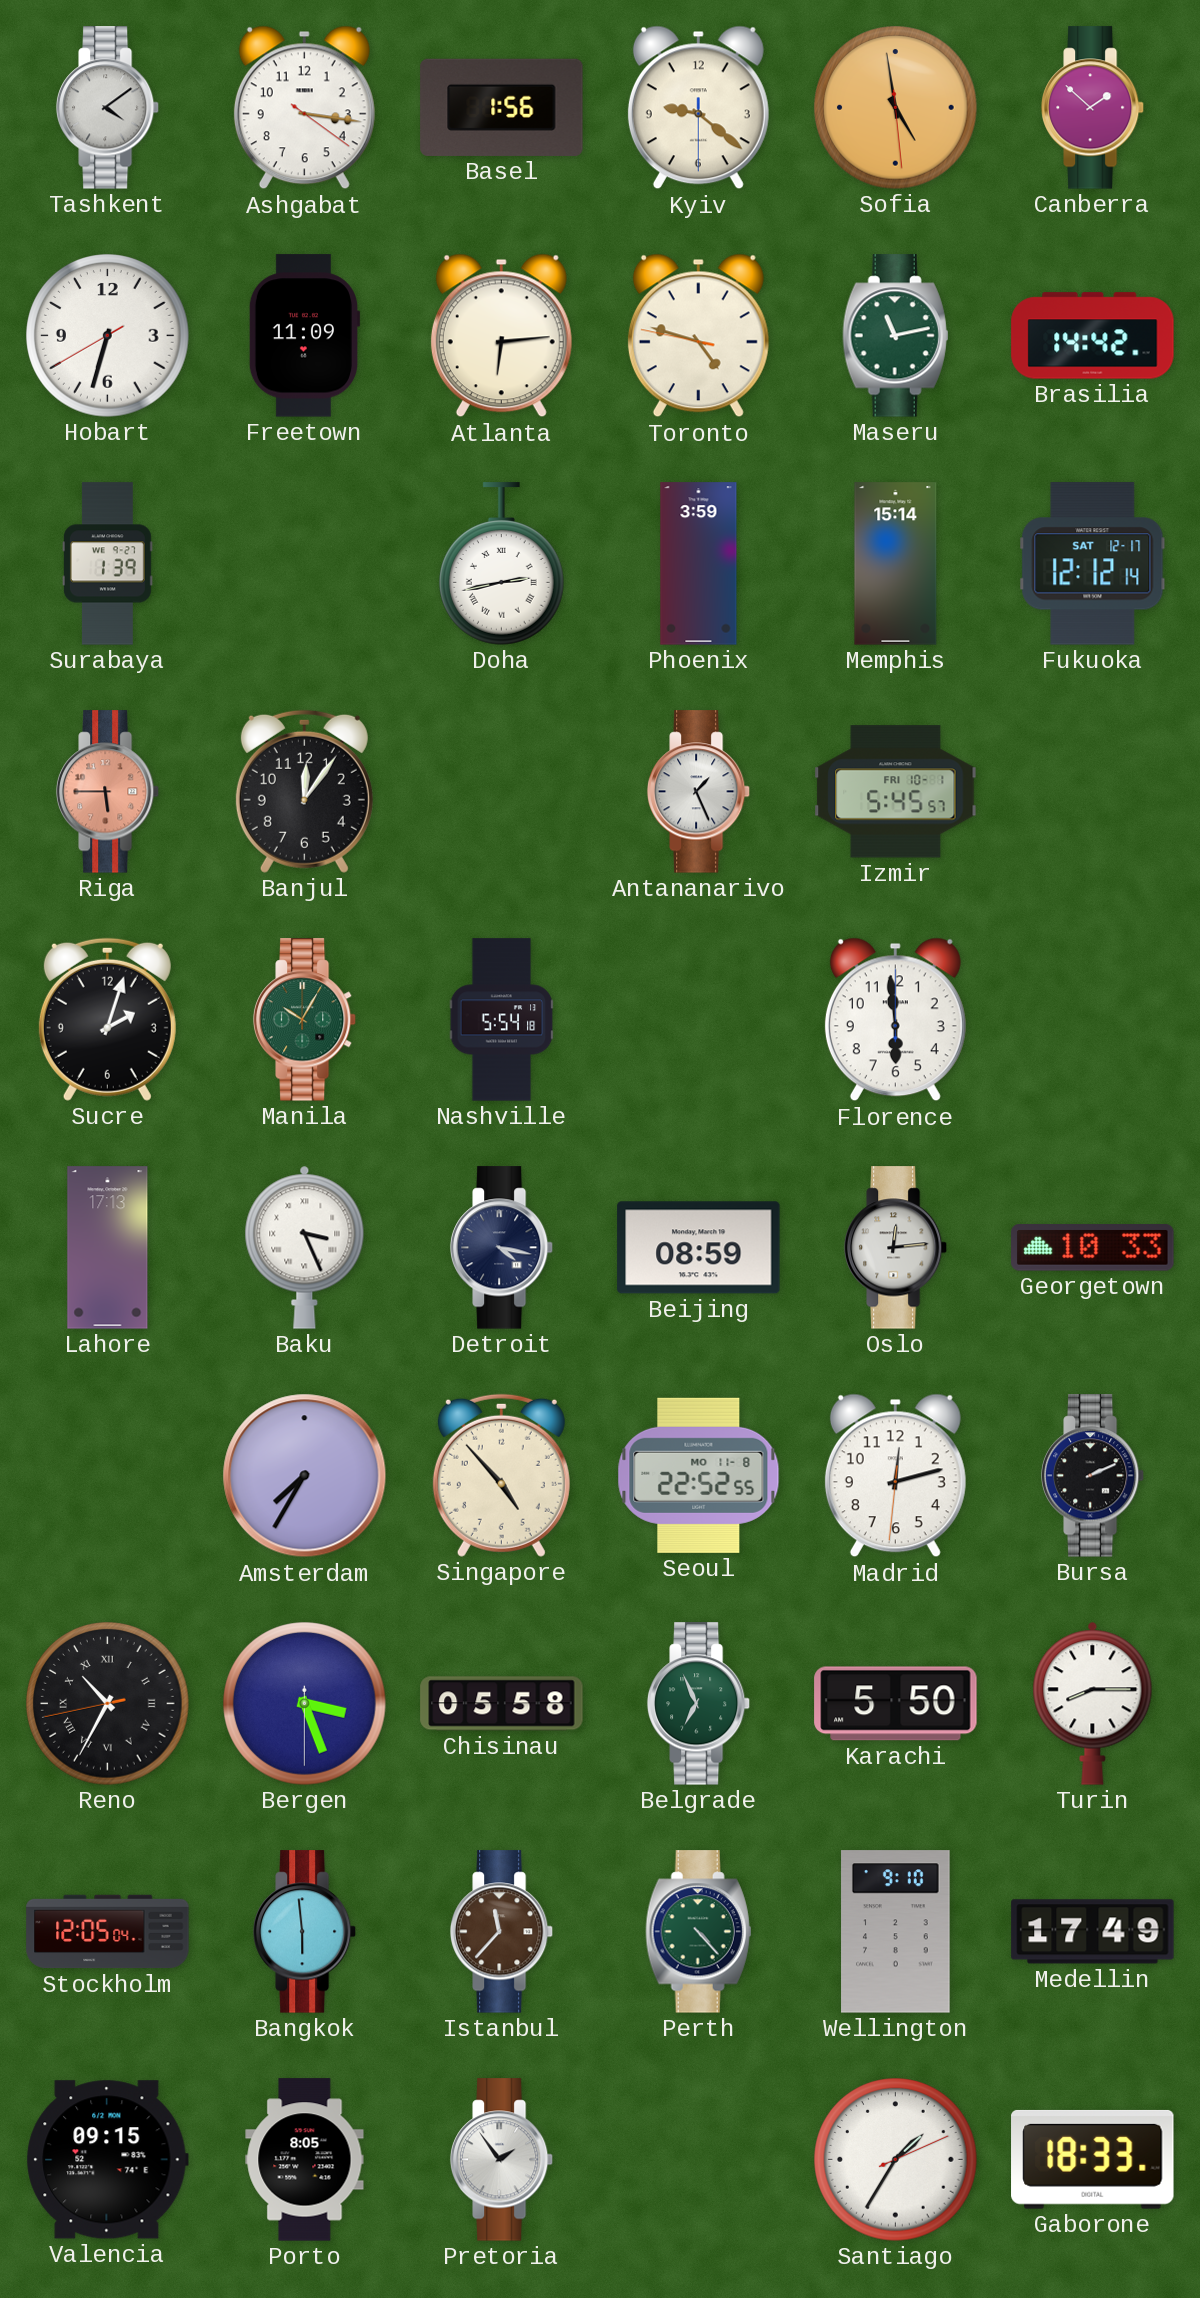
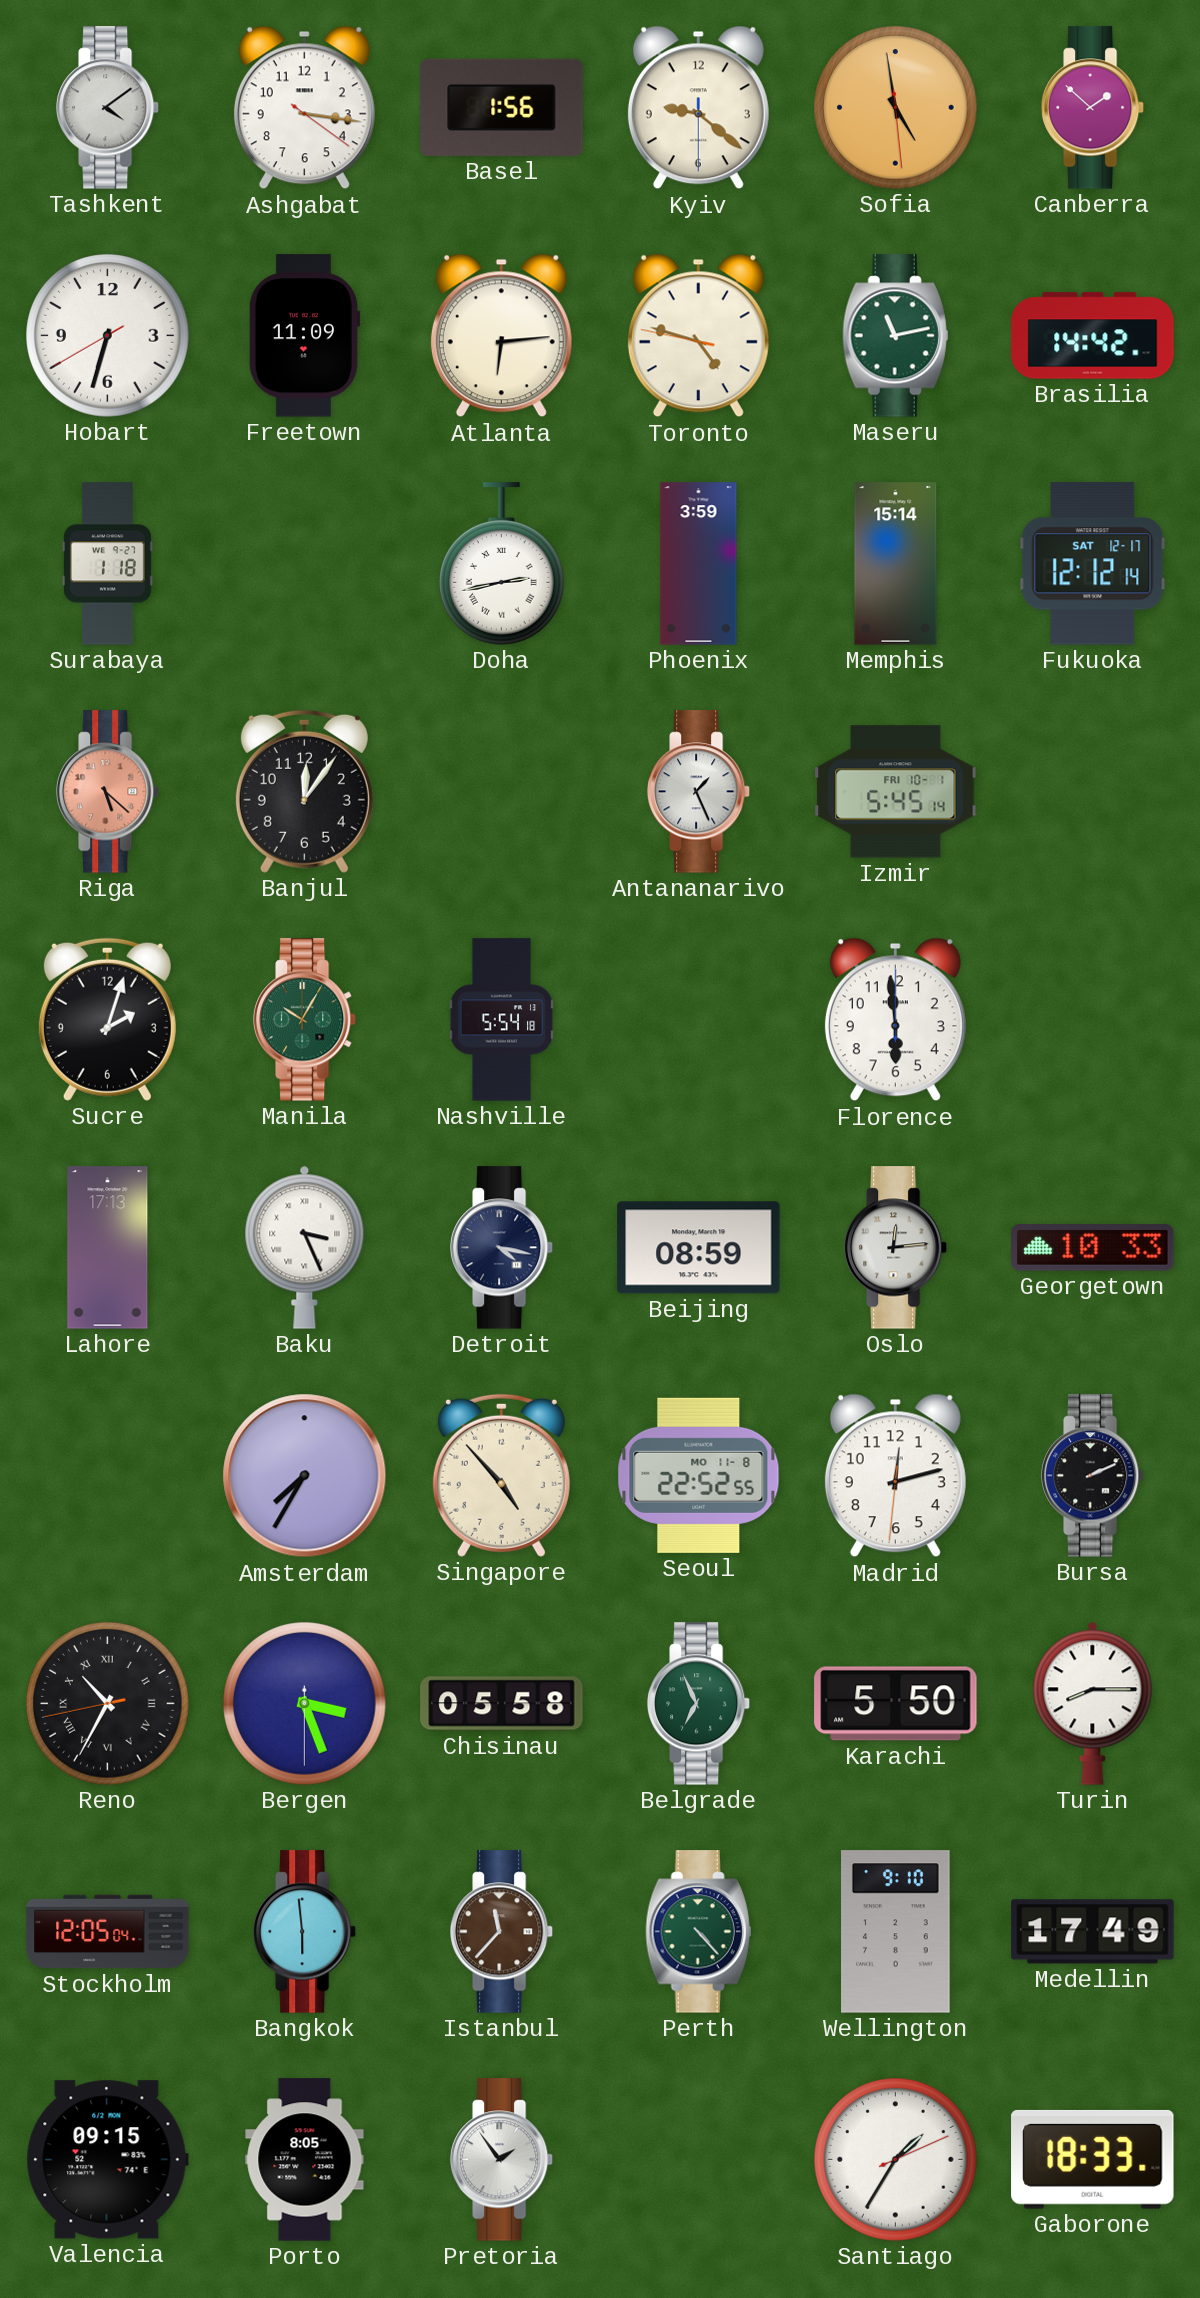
Surabaya: 1:39 -> 1:18 (107, 564)
Riga: 5:45 -> 5:22 (108, 792)
Izmir: 5:45:57 -> 5:45:14 (896, 792)
